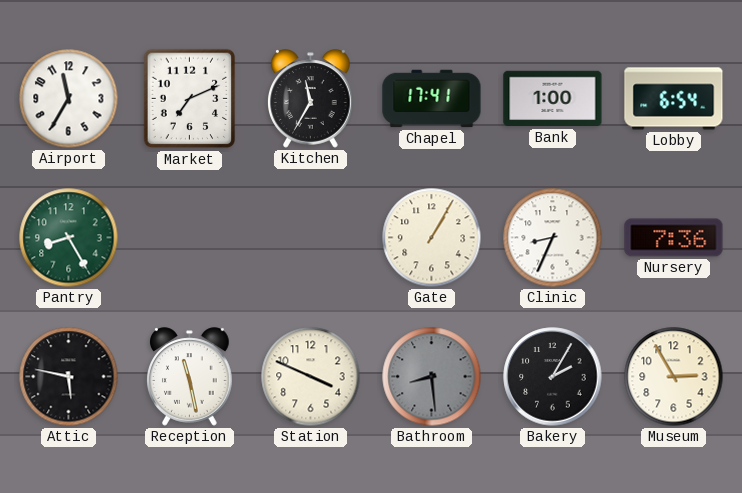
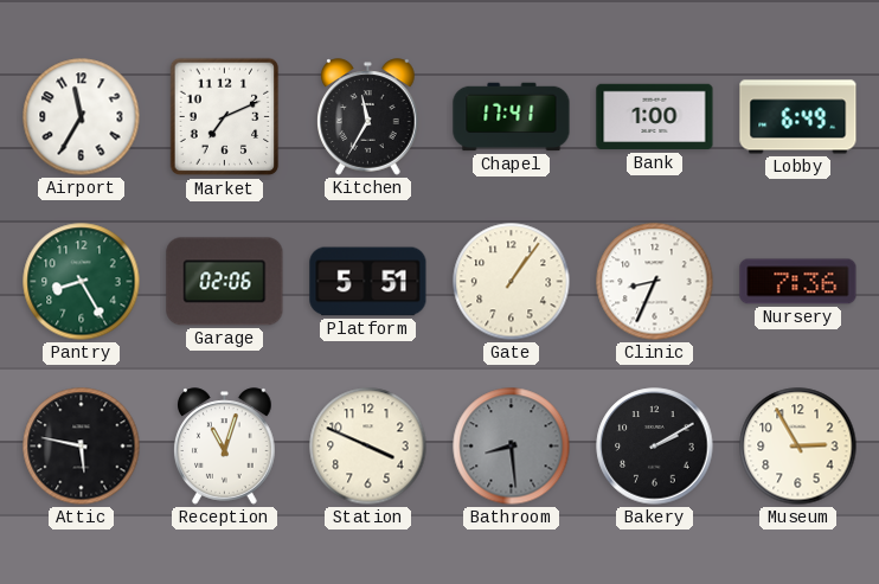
Lobby: 6:54 -> 6:49 (798, 117)
Garage: none -> 02:06 (225, 282)
Platform: none -> 5:51 (368, 282)
Gate: 1:05 -> 1:06 (512, 282)
Reception: 11:28 -> 11:03 (225, 447)
Bakery: 2:05 -> 2:10 (655, 447)
